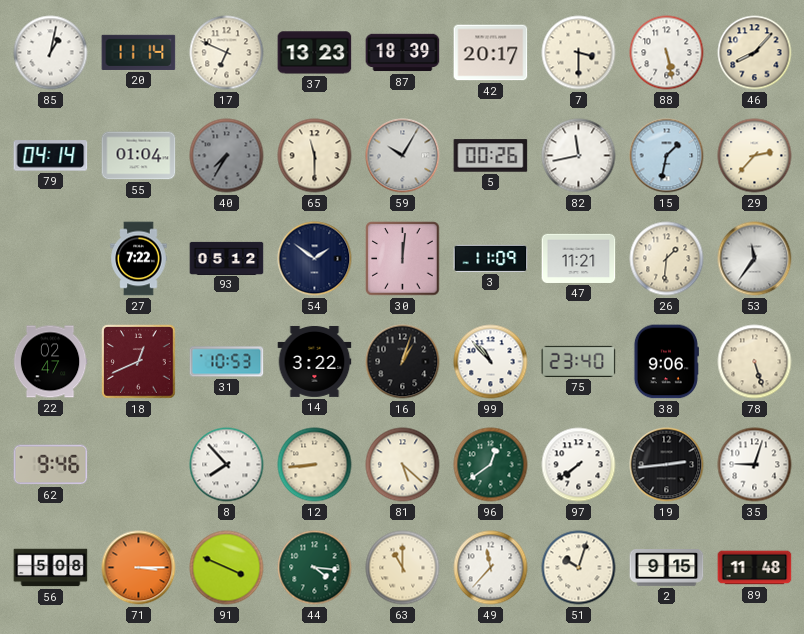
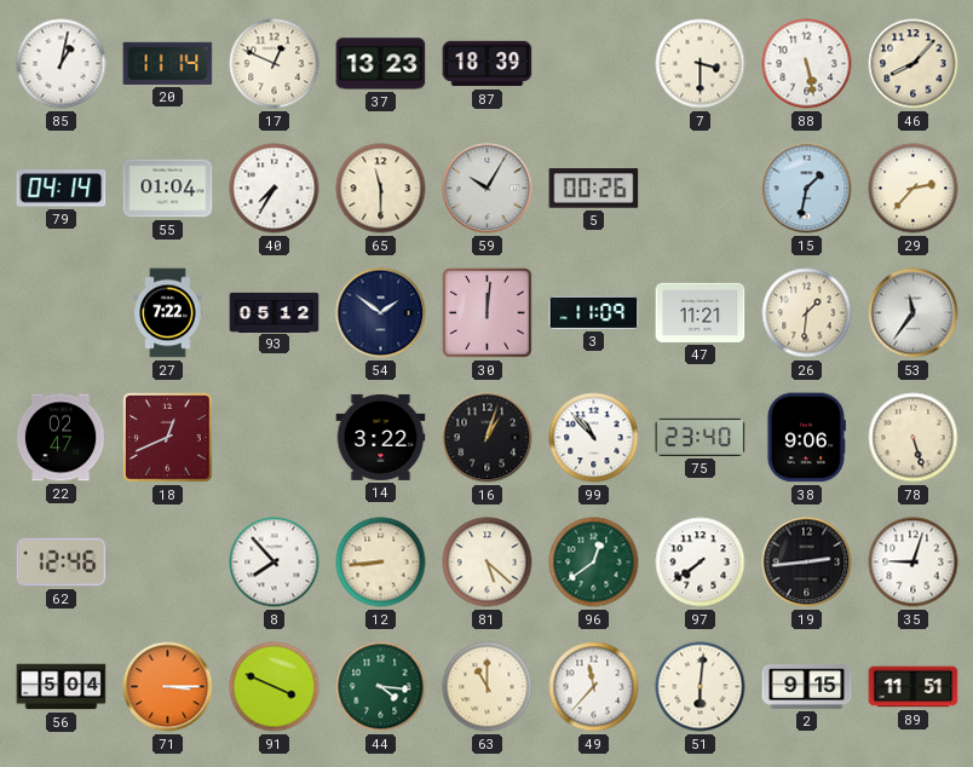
17: 6:49 -> 12:49 (275, 64)
42: 20:17 -> none (491, 53)
40 dial: grey -> white (275, 189)
82: 11:43 -> none (579, 156)
31: 10:53 -> none (227, 362)
62: 9:46 -> 12:46 (62, 563)
56: 5:08 -> 5:04 (62, 687)
51: 10:03 -> 6:01 (701, 687)
89: 11:48 -> 11:51 (914, 687)
